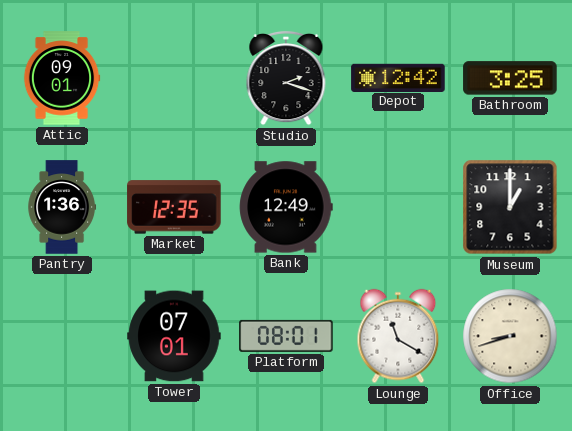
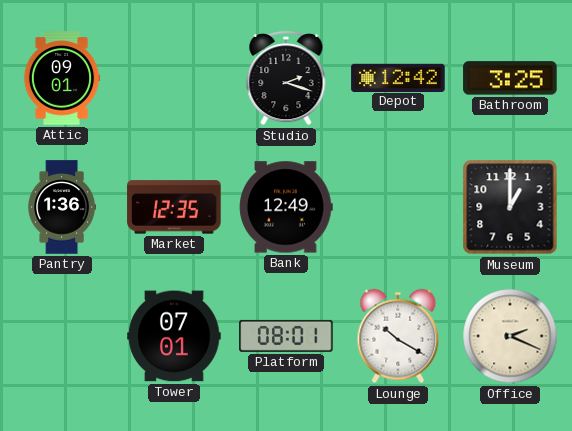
Lounge: 11:20 -> 10:20 (398, 336)
Office: 8:42 -> 2:19 (510, 336)
